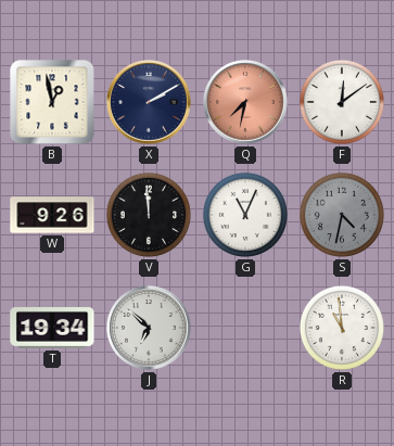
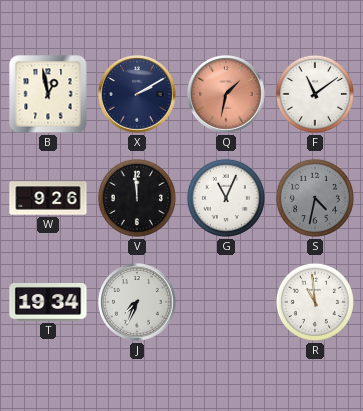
Q: 7:32 -> 1:32 (227, 95)
F: 12:09 -> 11:09 (315, 94)
J: 6:52 -> 7:34 (138, 303)
